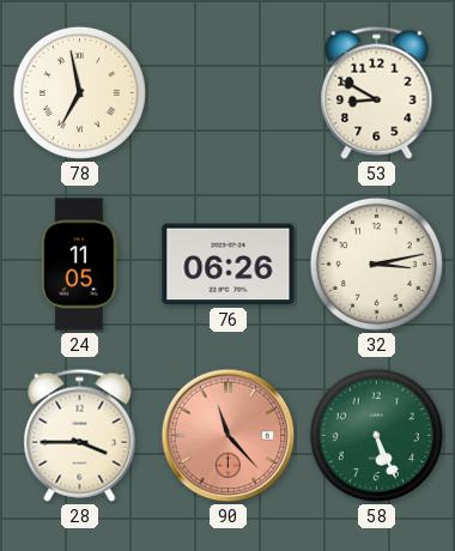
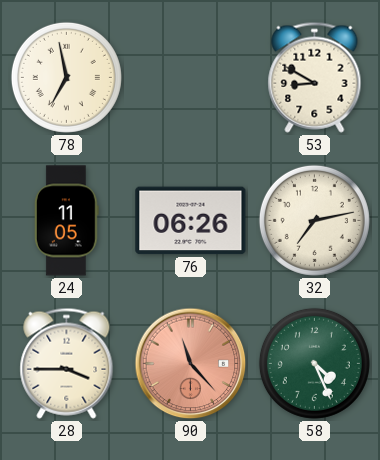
32: 3:13 -> 7:13 (314, 220)
58: 5:26 -> 4:26 (314, 363)
